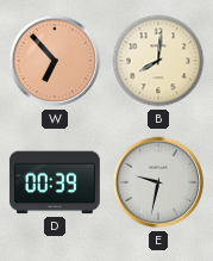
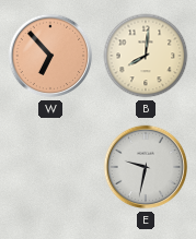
D: 00:39 -> none (55, 182)
